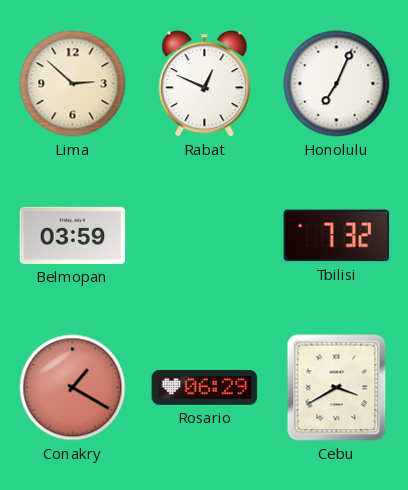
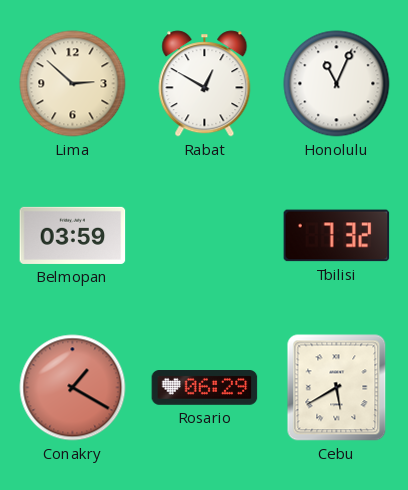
Rabat: 12:49 -> 12:50 (205, 84)
Honolulu: 7:04 -> 11:04 (337, 84)
Cebu: 3:40 -> 5:40 (337, 388)
